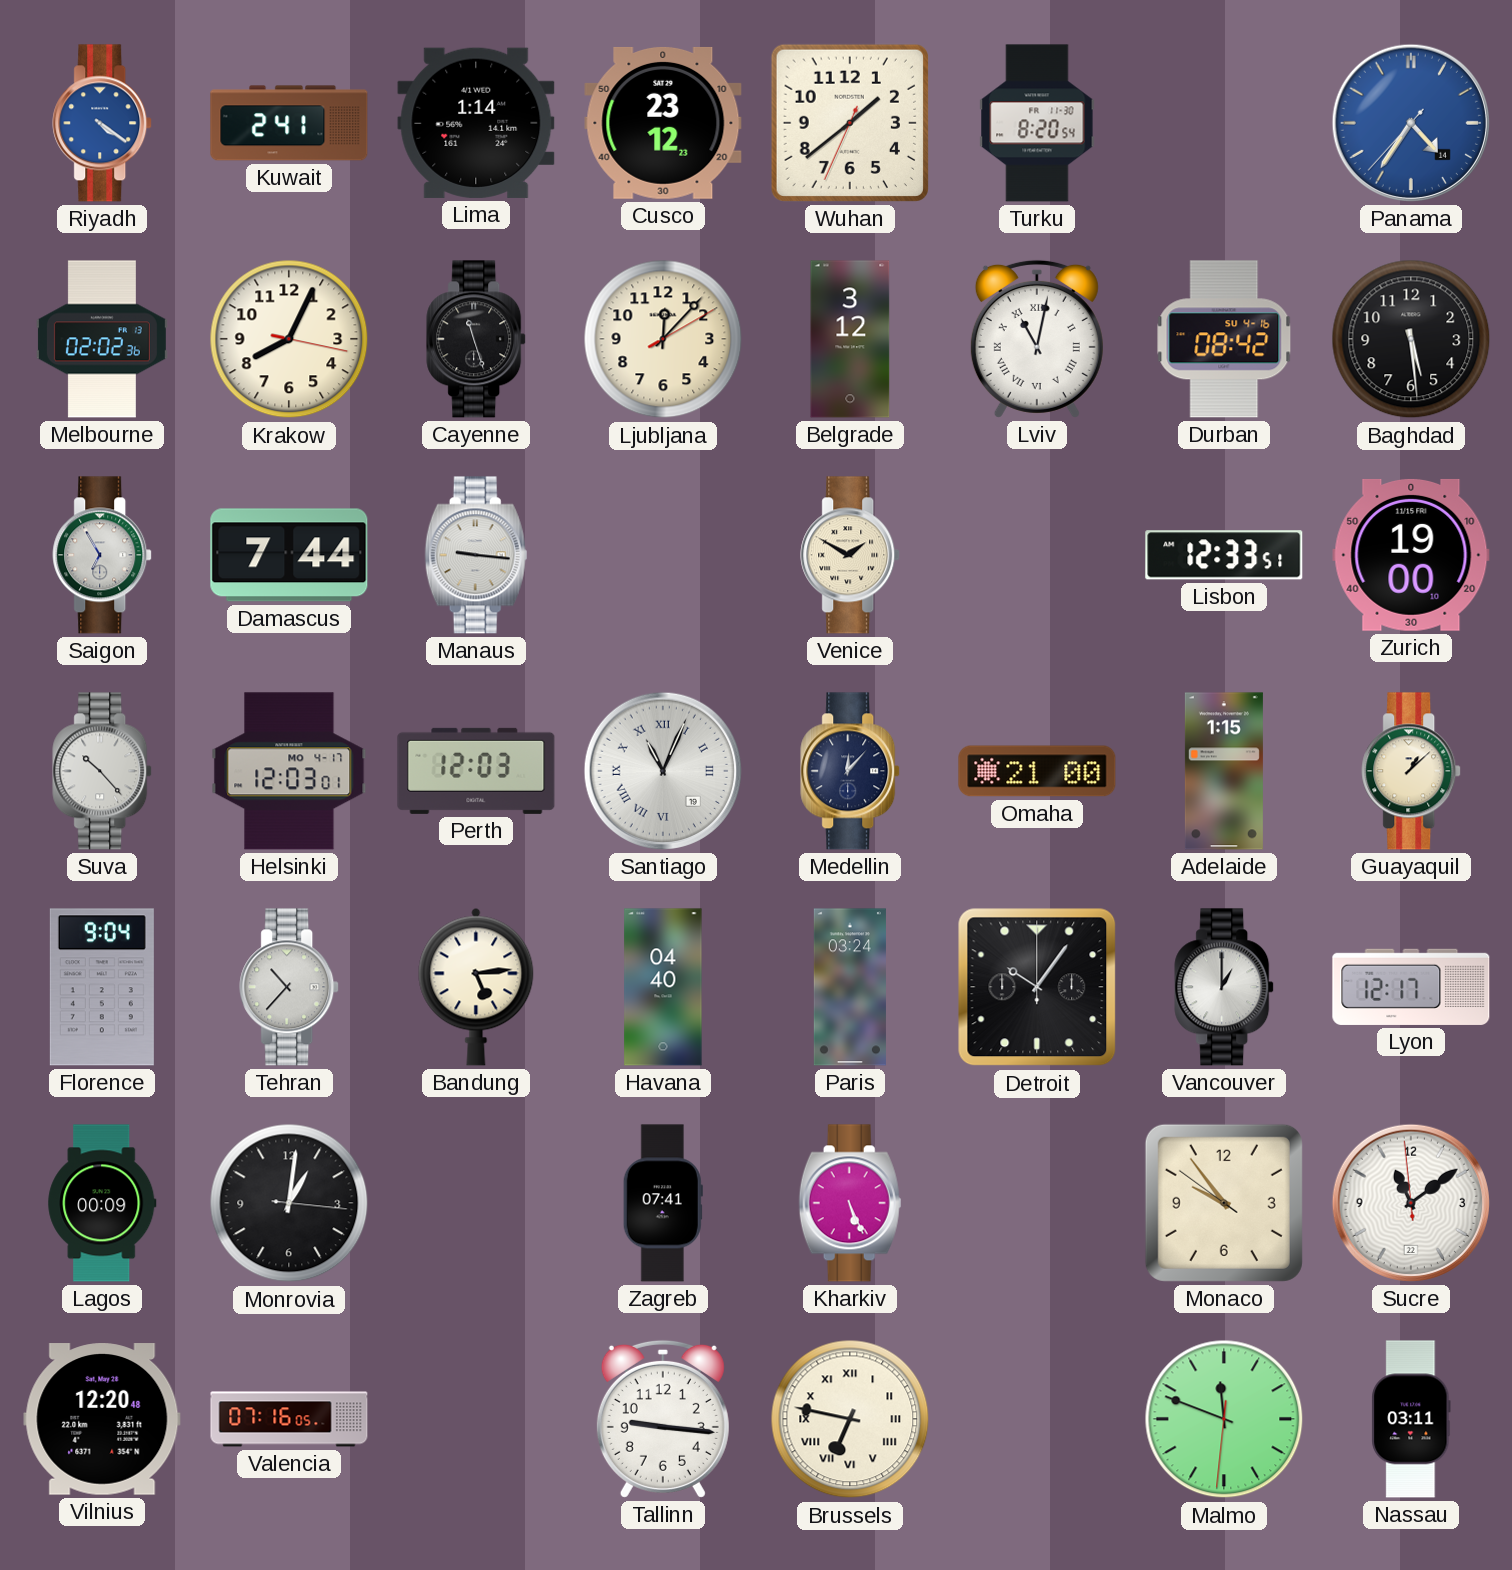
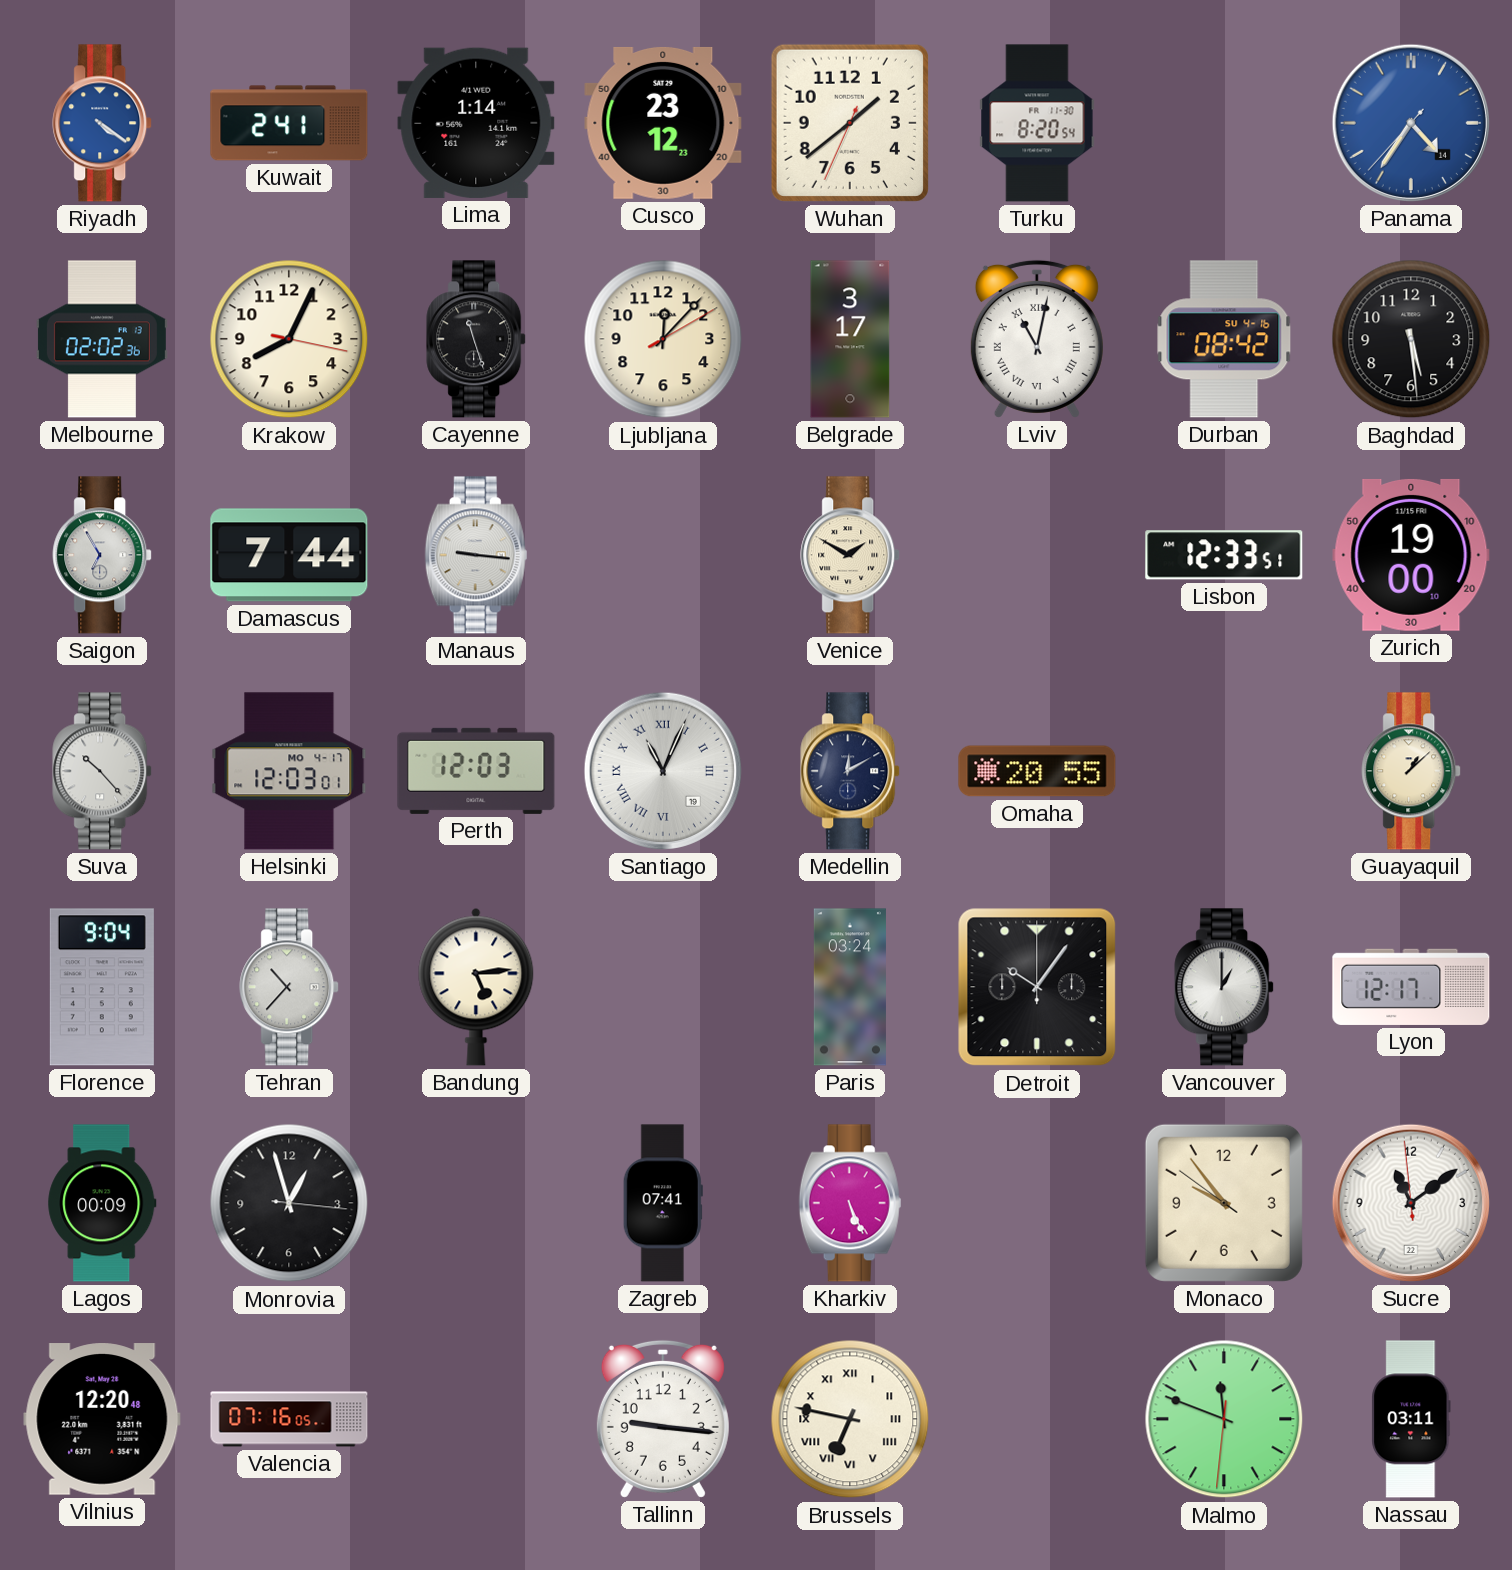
Belgrade: 3:12 -> 3:17 (850, 339)
Medellin: 12:07 -> 12:10 (851, 771)
Omaha: 21:00 -> 20:55 (1037, 771)
Adelaide: 1:15 -> none (1224, 771)
Havana: 04:40 -> none (663, 987)
Monrovia: 1:01 -> 12:57 (289, 1203)
